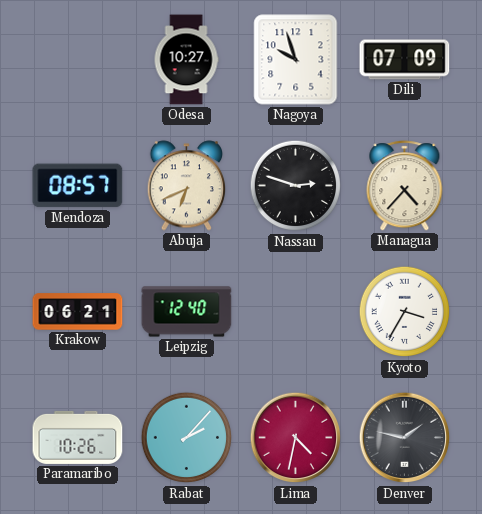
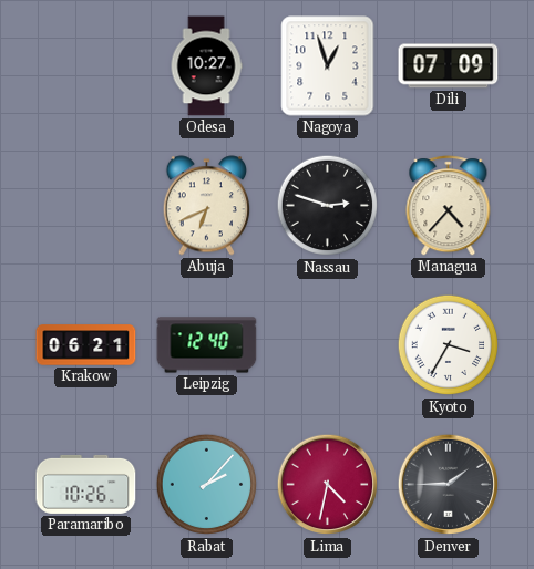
Nagoya: 9:57 -> 12:57 (328, 66)
Mendoza: 08:57 -> none (78, 186)
Denver: 1:47 -> 1:45 (449, 485)
